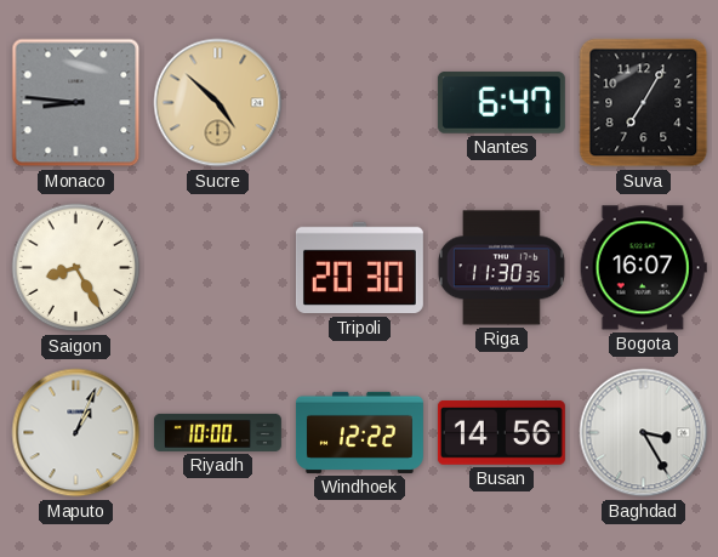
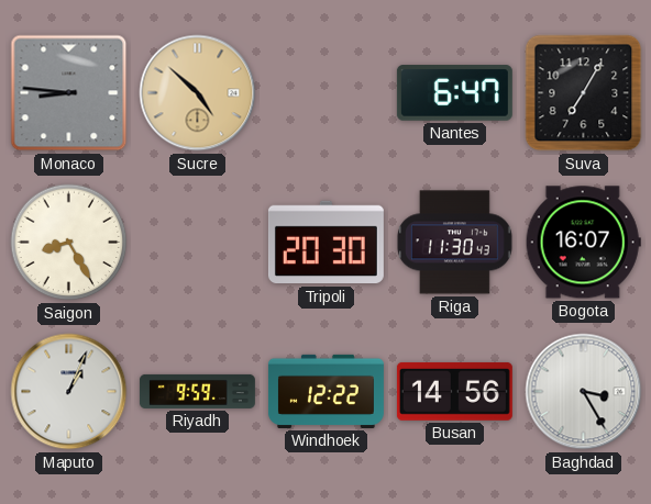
Riga: 11:30:35 -> 11:30:43 (454, 243)
Riyadh: 10:00 -> 9:59 (197, 391)
